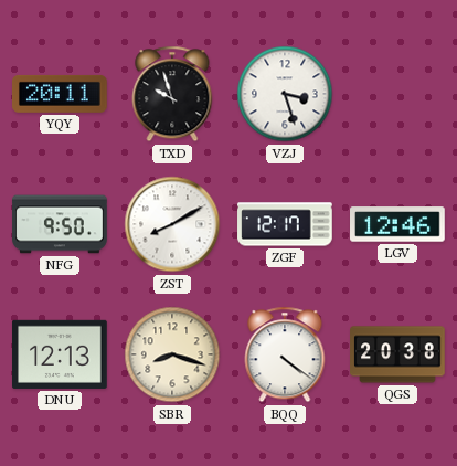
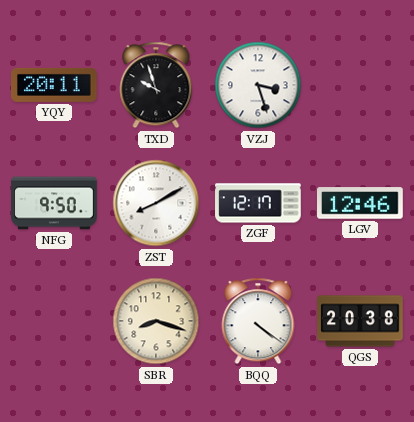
DNU: 12:13 -> none (61, 354)
